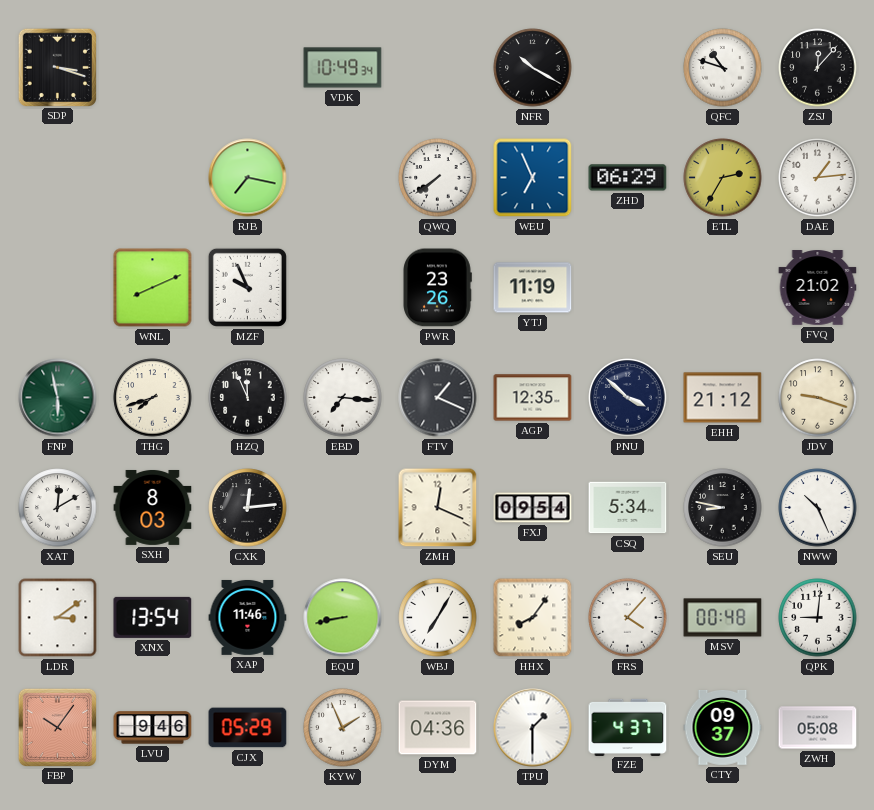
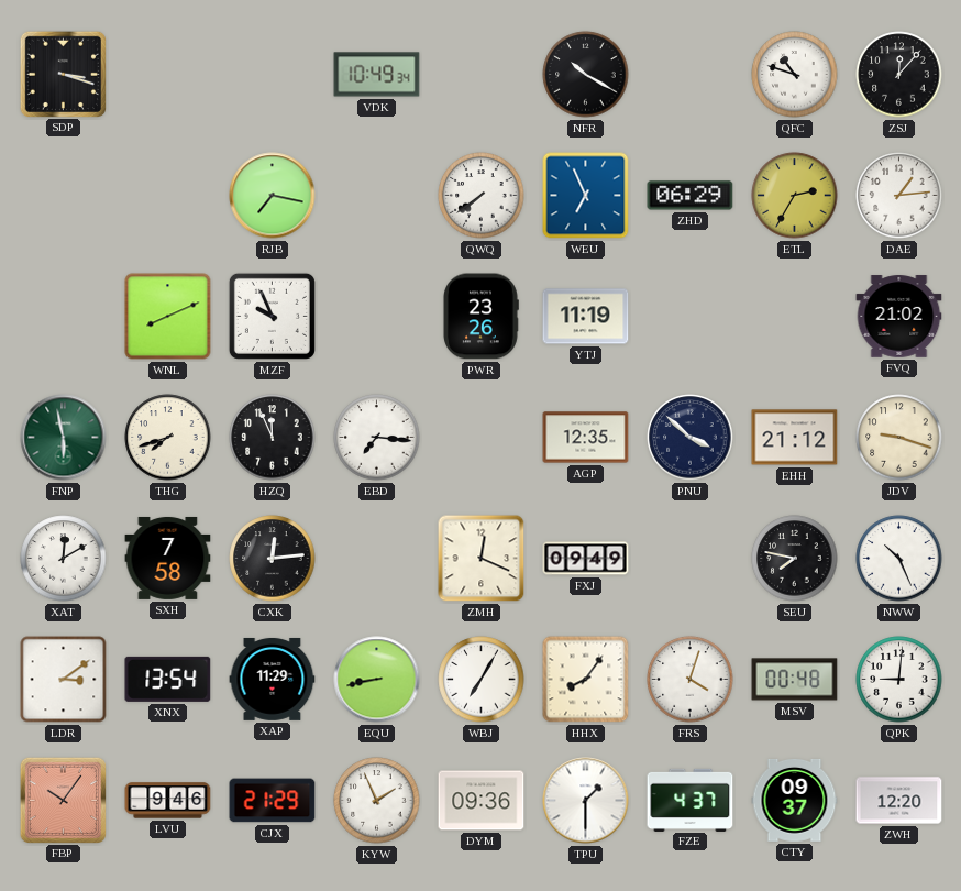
FTV: 1:19 -> none (438, 398)
SXH: 8:03 -> 7:58 (168, 558)
FXJ: 09:54 -> 09:49 (586, 559)
CSQ: 5:34 -> none (628, 508)
SEU: 8:47 -> 7:47 (795, 559)
XAP: 11:46 -> 11:29 (273, 679)
FRS: 4:07 -> 4:03 (691, 680)
CJX: 05:29 -> 21:29 (273, 801)
DYM: 04:36 -> 09:36 (482, 801)
ZWH: 05:08 -> 12:20 (899, 801)
